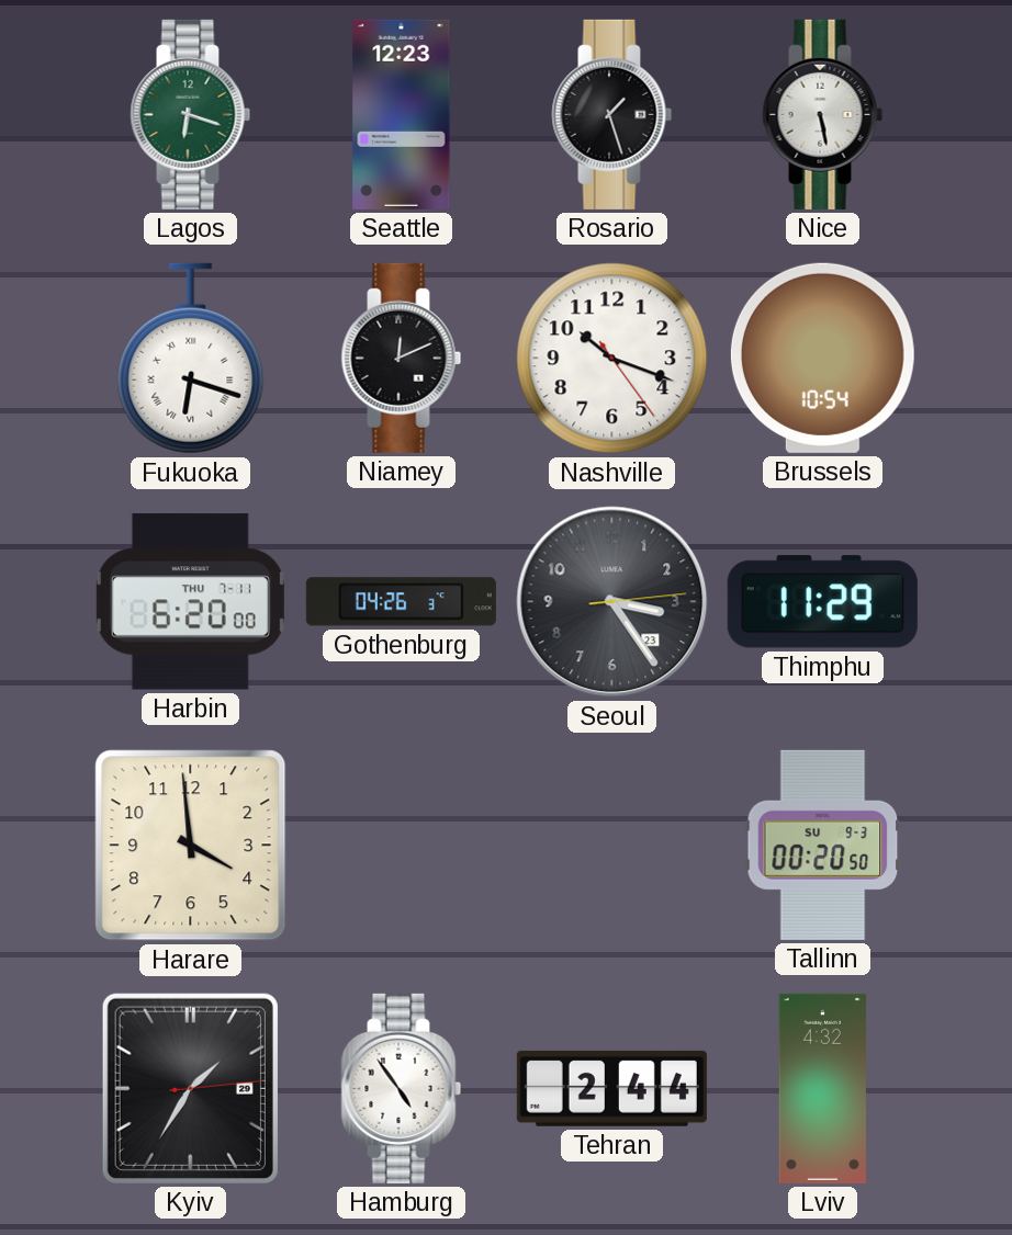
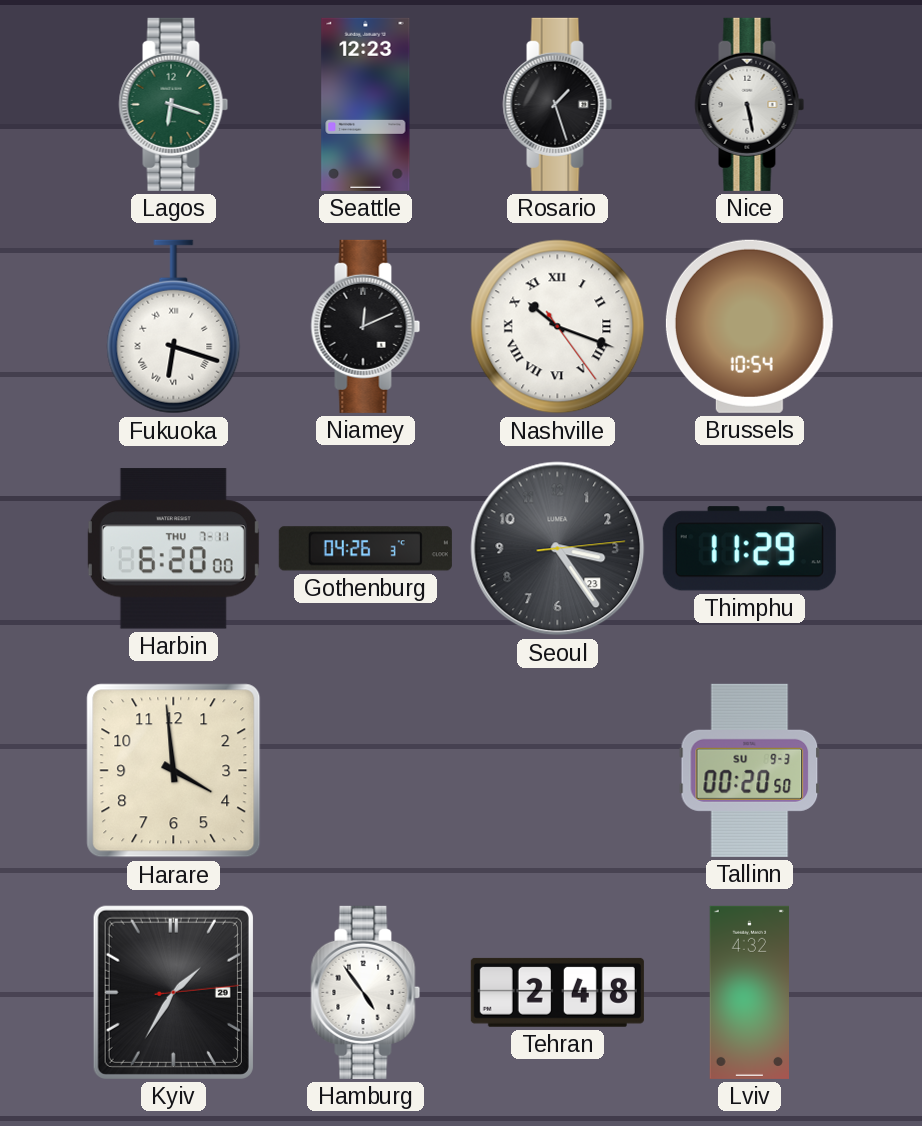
Nashville numerals: Arabic -> Roman (558, 327)
Tehran: 2:44 -> 2:48 (557, 992)
